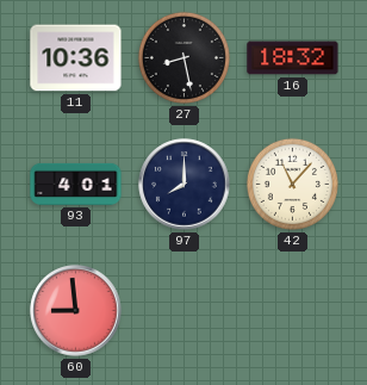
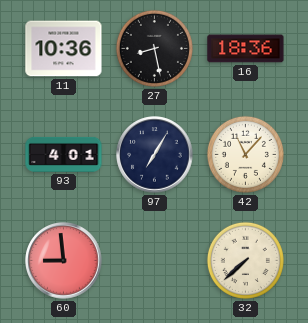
16: 18:32 -> 18:36 (246, 49)
97: 8:00 -> 7:05 (155, 155)
32: none -> 7:38 (245, 260)
